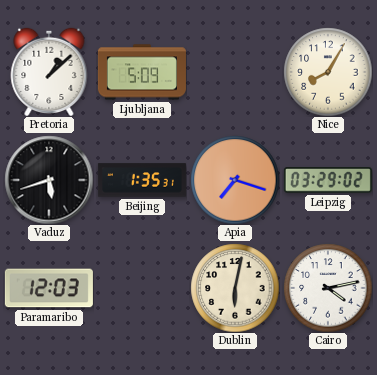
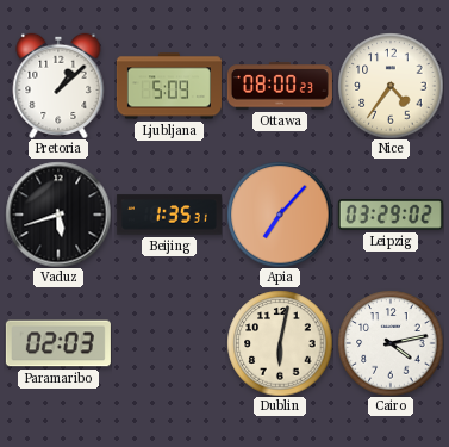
Ottawa: none -> 08:00 (280, 86)
Nice: 8:05 -> 4:36 (391, 86)
Apia: 7:18 -> 7:07 (280, 215)
Paramaribo: 12:03 -> 02:03 (58, 343)
